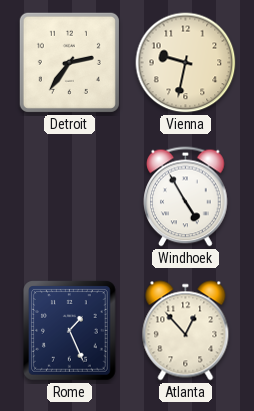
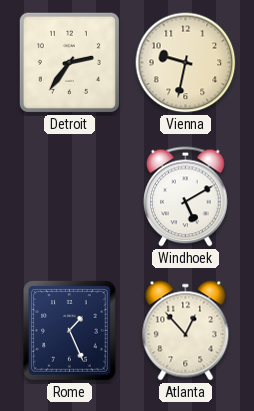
Windhoek: 4:55 -> 5:10 (186, 197)
